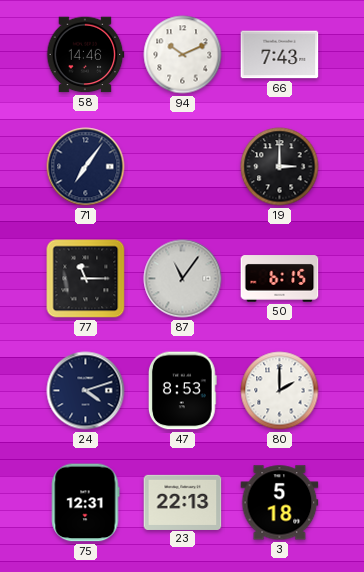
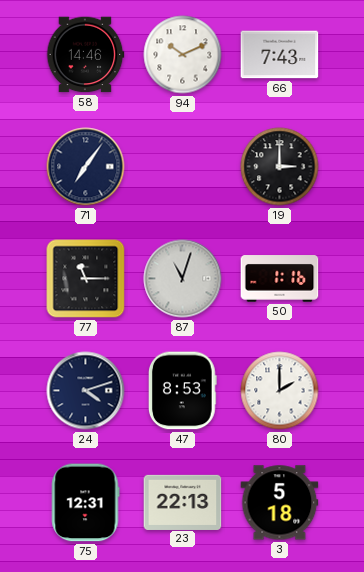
87: 11:06 -> 11:03 (183, 279)
50: 6:15 -> 1:16 (280, 279)
